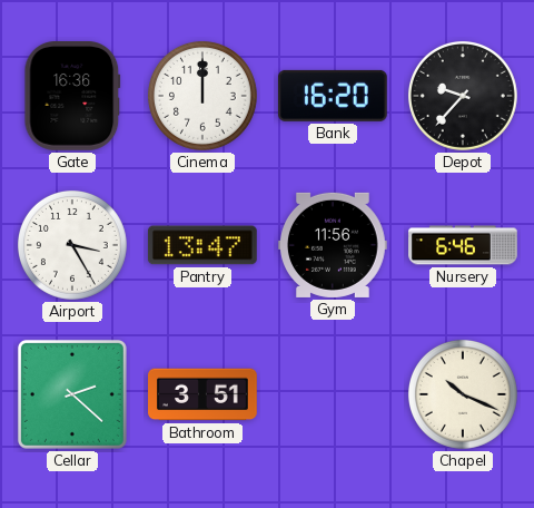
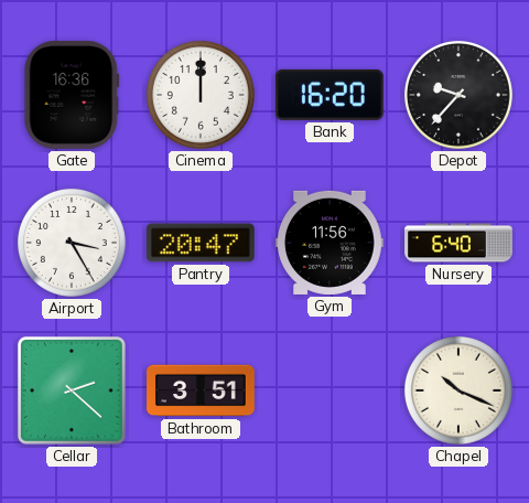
Pantry: 13:47 -> 20:47 (201, 243)
Nursery: 6:46 -> 6:40 (458, 243)
